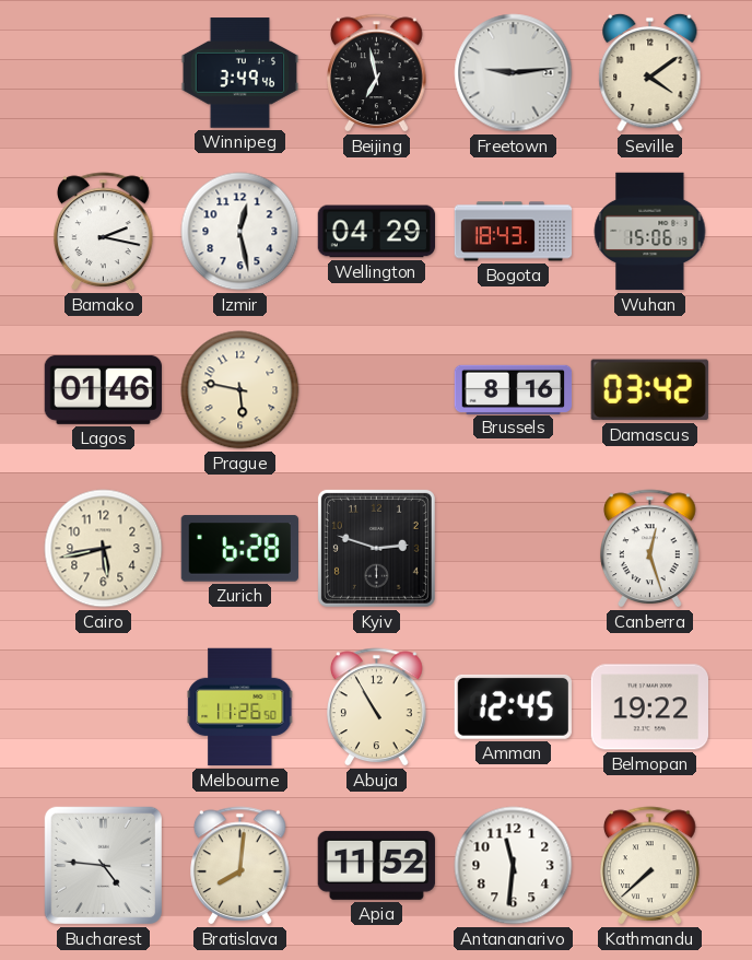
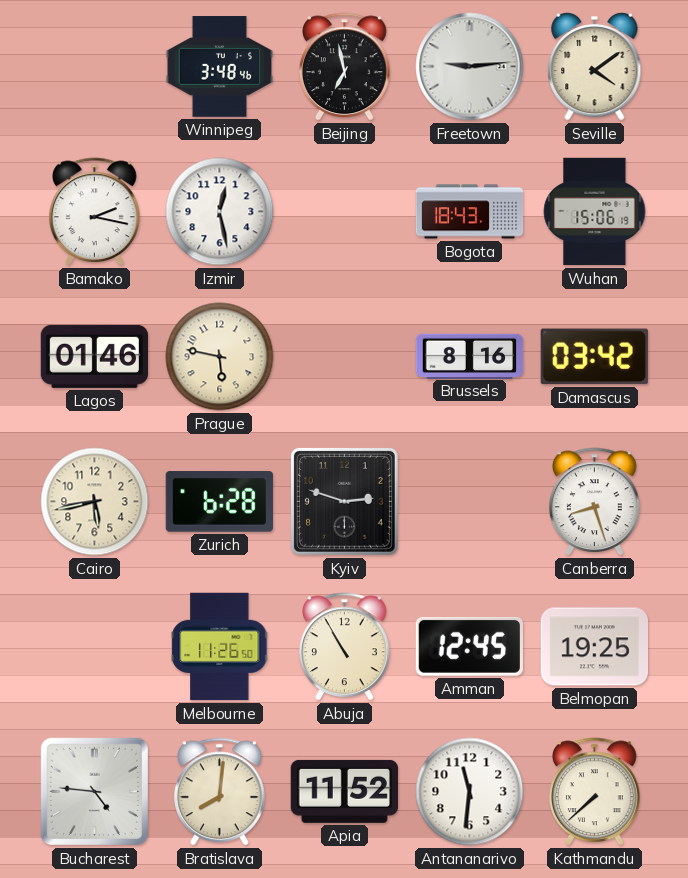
Winnipeg: 3:49 -> 3:48 (220, 67)
Wellington: 04:29 -> none (377, 232)
Canberra: 12:27 -> 8:27 (595, 502)
Belmopan: 19:22 -> 19:25 (594, 647)
